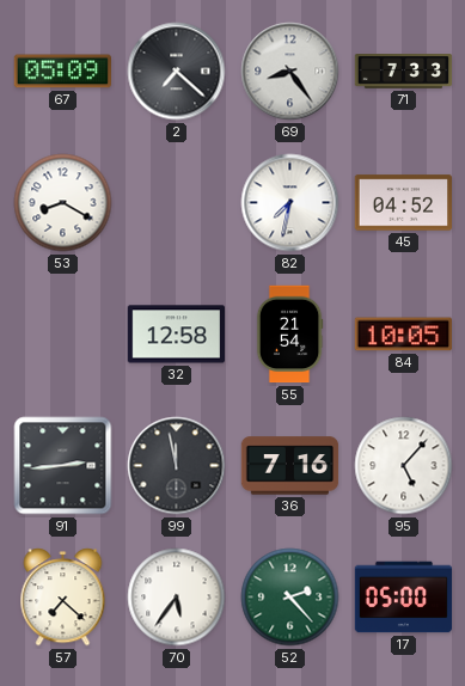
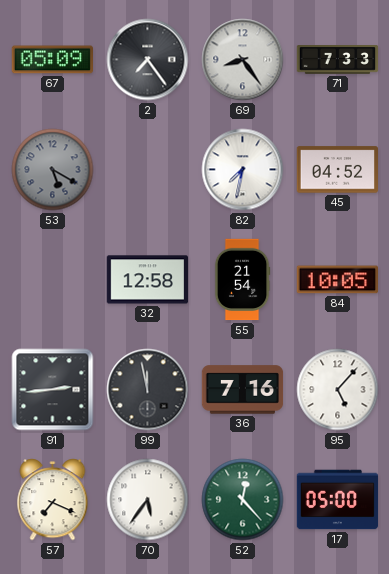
2: 7:22 -> 7:24 (148, 60)
53: 8:20 -> 5:20 (53, 170)
53 dial: white -> grey (53, 170)
57: 7:22 -> 7:19 (53, 500)
52: 2:23 -> 12:23 (243, 500)
